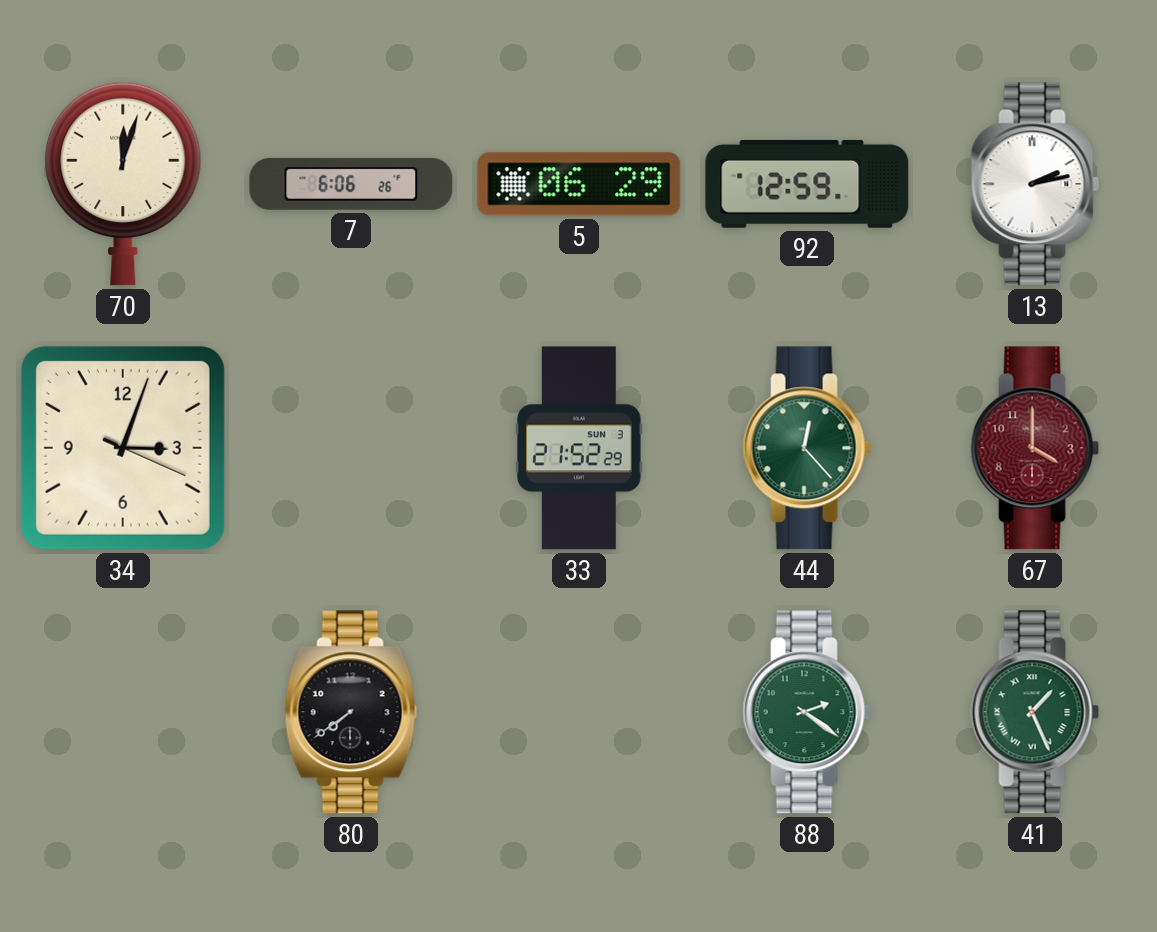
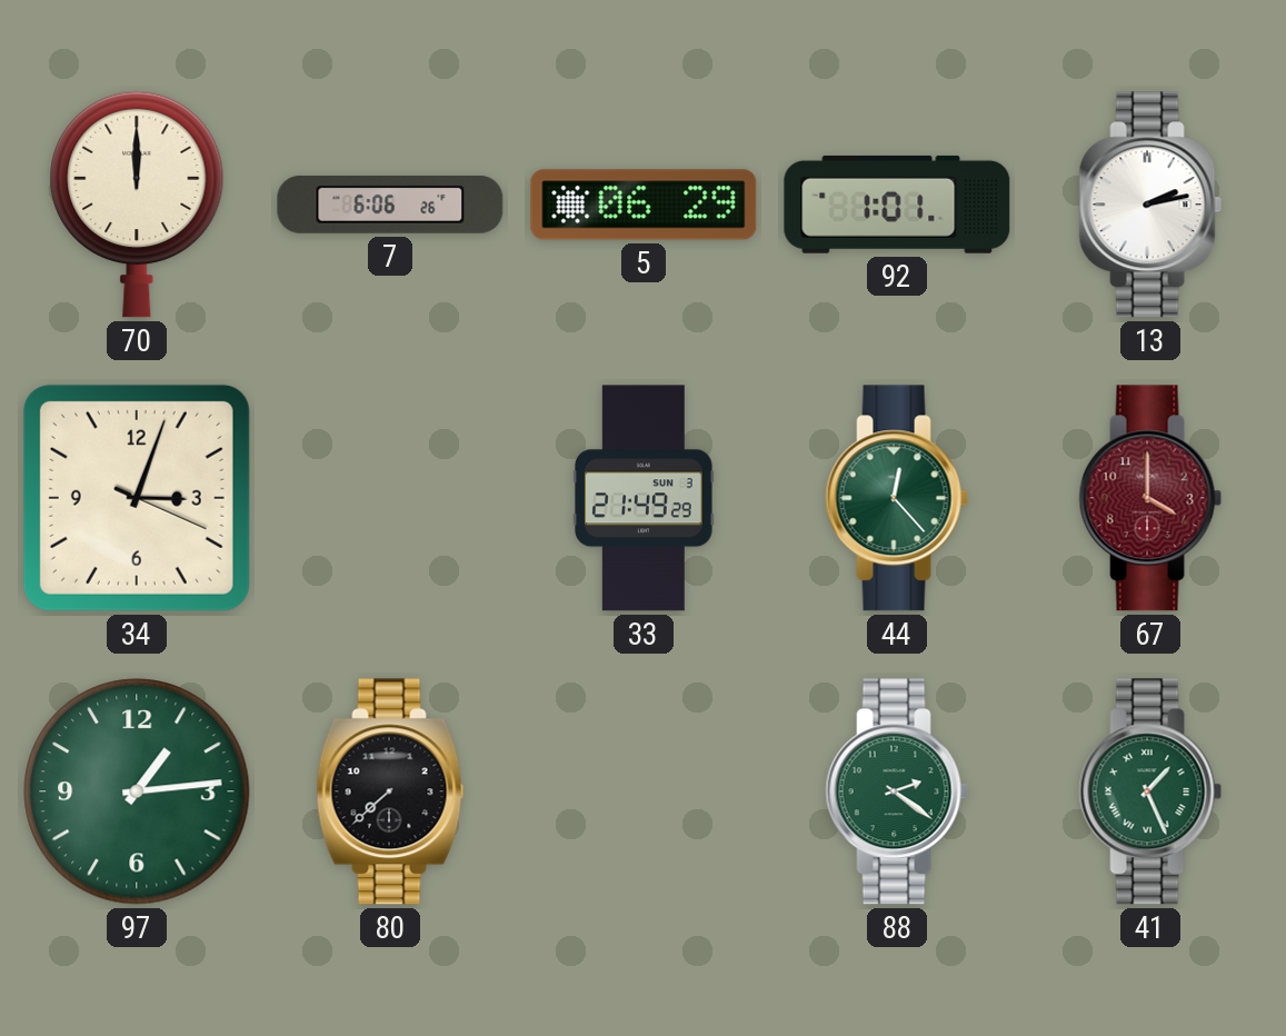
70: 12:03 -> 12:00 (137, 205)
92: 12:59 -> 1:01 (897, 205)
33: 21:52 -> 21:49 (645, 498)
97: none -> 1:14 (137, 791)
80: 7:39 -> 7:38 (390, 791)
